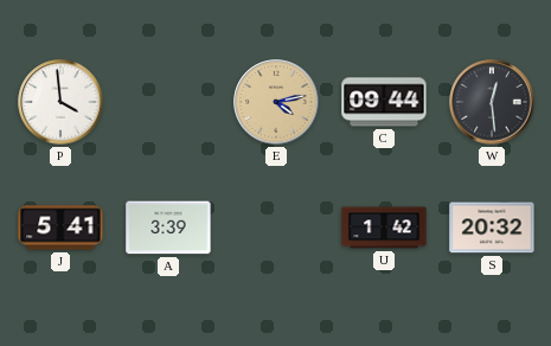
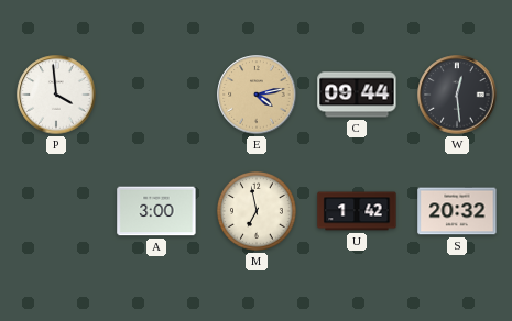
J: 5:41 -> none (60, 228)
A: 3:39 -> 3:00 (156, 211)
M: none -> 6:58 (257, 211)
